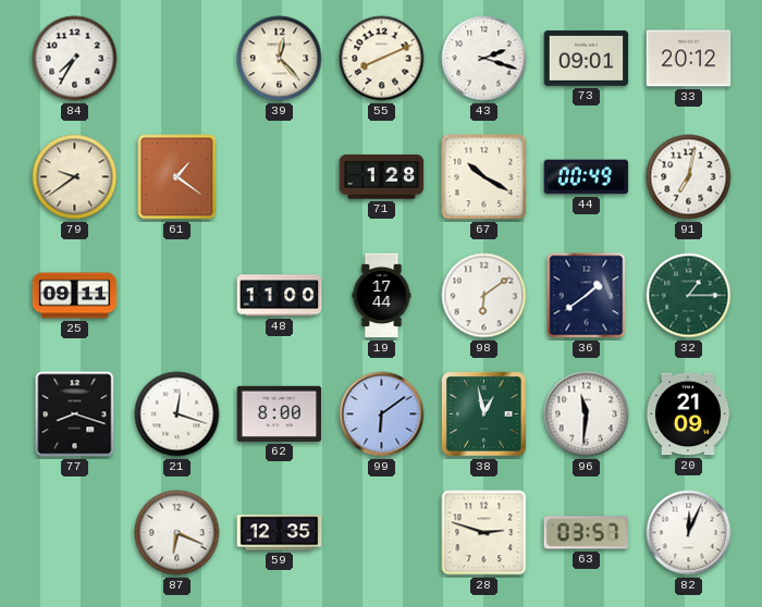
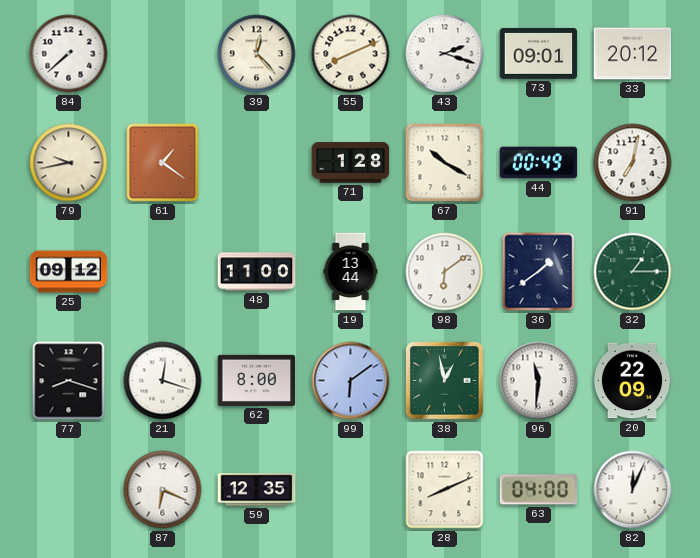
84: 7:35 -> 7:38 (69, 54)
79: 9:39 -> 9:43 (69, 163)
25: 09:11 -> 09:12 (69, 272)
19: 17:44 -> 13:44 (351, 272)
20: 21:09 -> 22:09 (632, 381)
28: 2:48 -> 8:11 (445, 490)
63: 03:57 -> 04:00 (539, 490)
